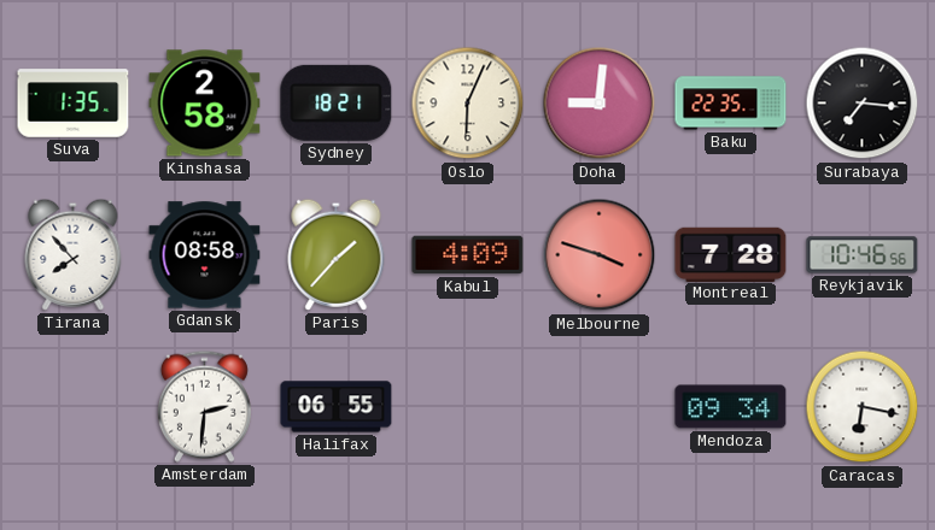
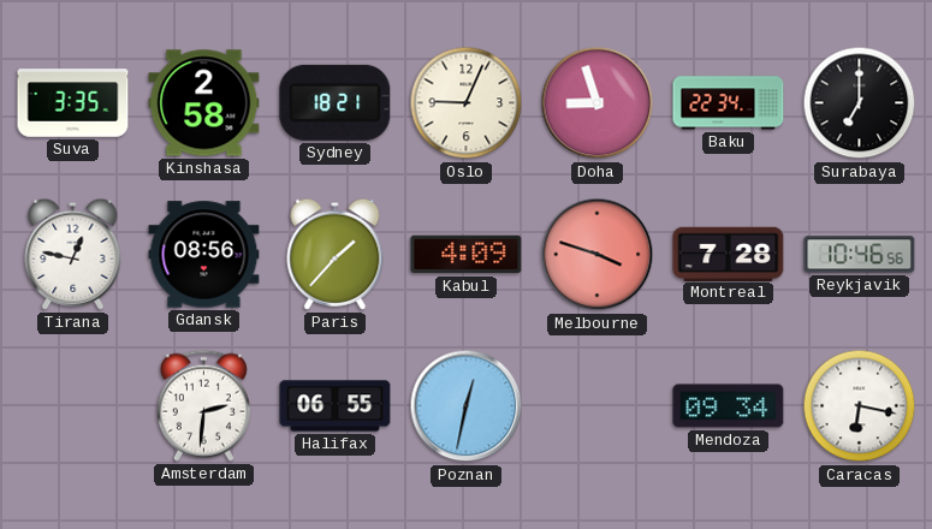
Suva: 1:35 -> 3:35 (73, 103)
Oslo: 6:04 -> 9:04 (467, 103)
Doha: 9:01 -> 8:57 (598, 103)
Baku: 22:35 -> 22:34 (729, 103)
Surabaya: 7:16 -> 7:00 (860, 103)
Tirana: 7:53 -> 12:47 (73, 254)
Gdansk: 08:58 -> 08:56 (204, 255)
Poznan: none -> 12:32 (467, 406)
